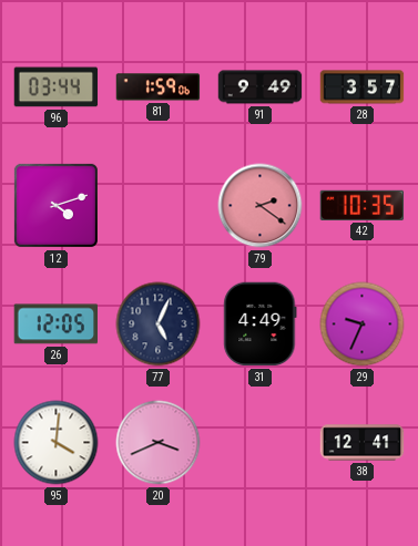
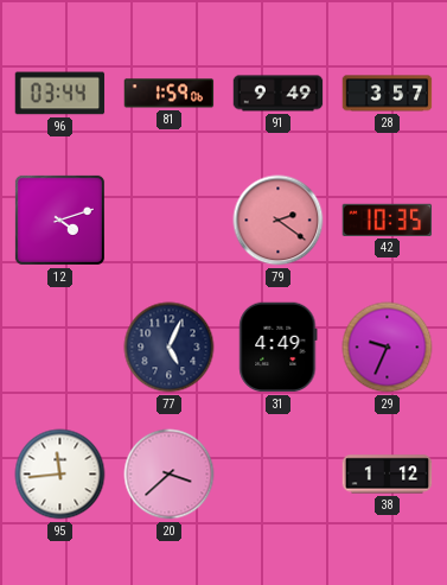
26: 12:05 -> none (55, 324)
95: 4:01 -> 11:44 (60, 475)
20: 3:41 -> 3:38 (170, 475)
38: 12:41 -> 1:12 (388, 475)
